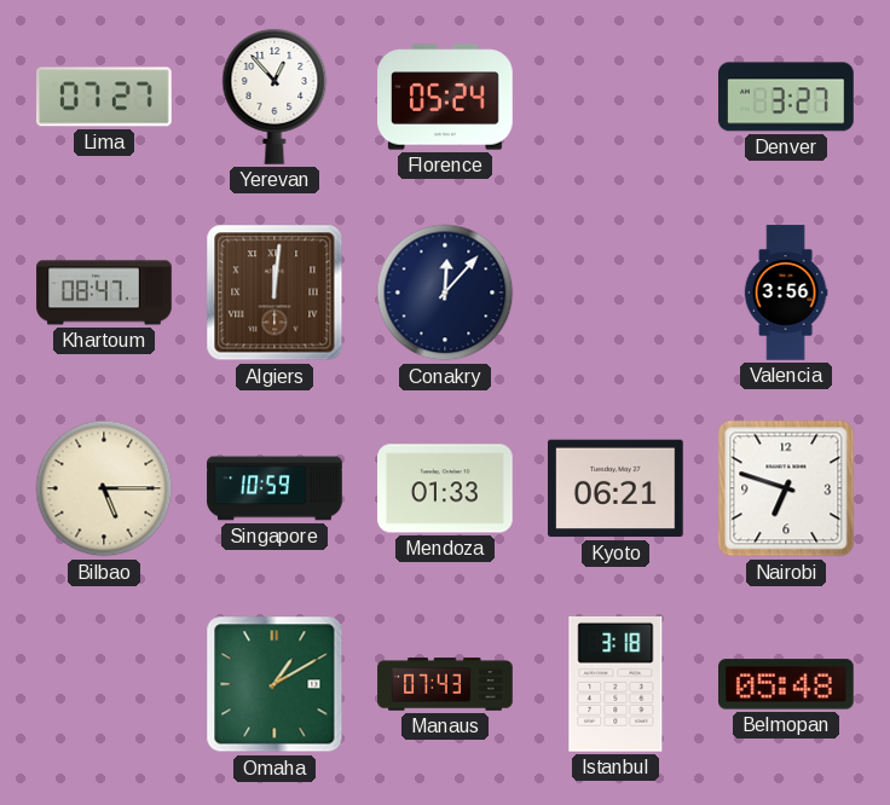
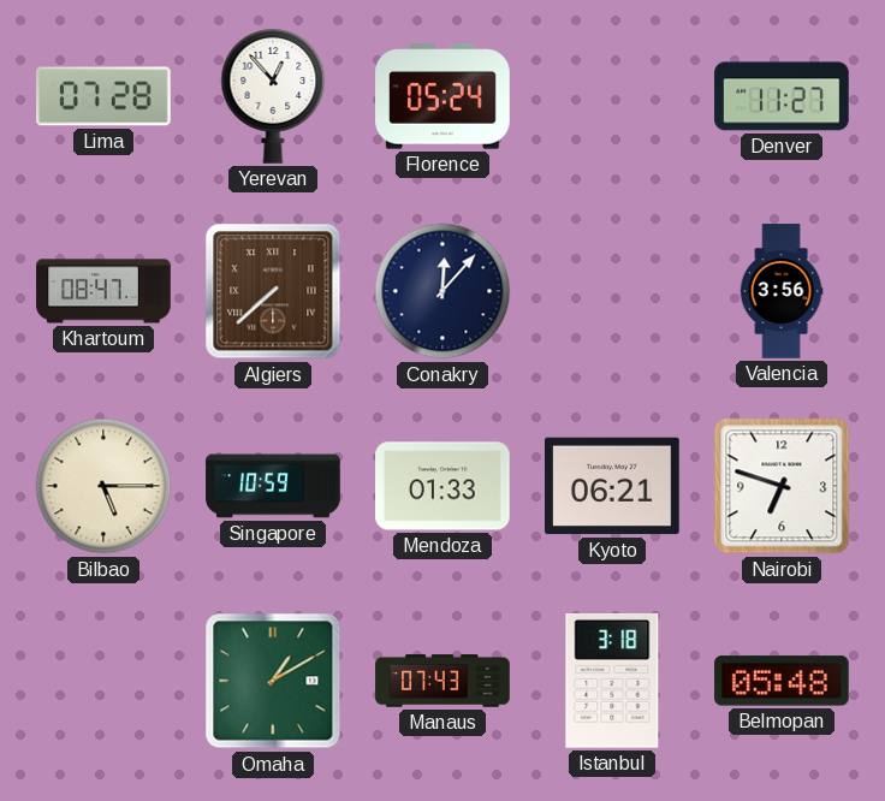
Lima: 07:27 -> 07:28 (105, 96)
Denver: 3:27 -> 11:27 (782, 96)
Algiers: 12:01 -> 7:38 (273, 291)
